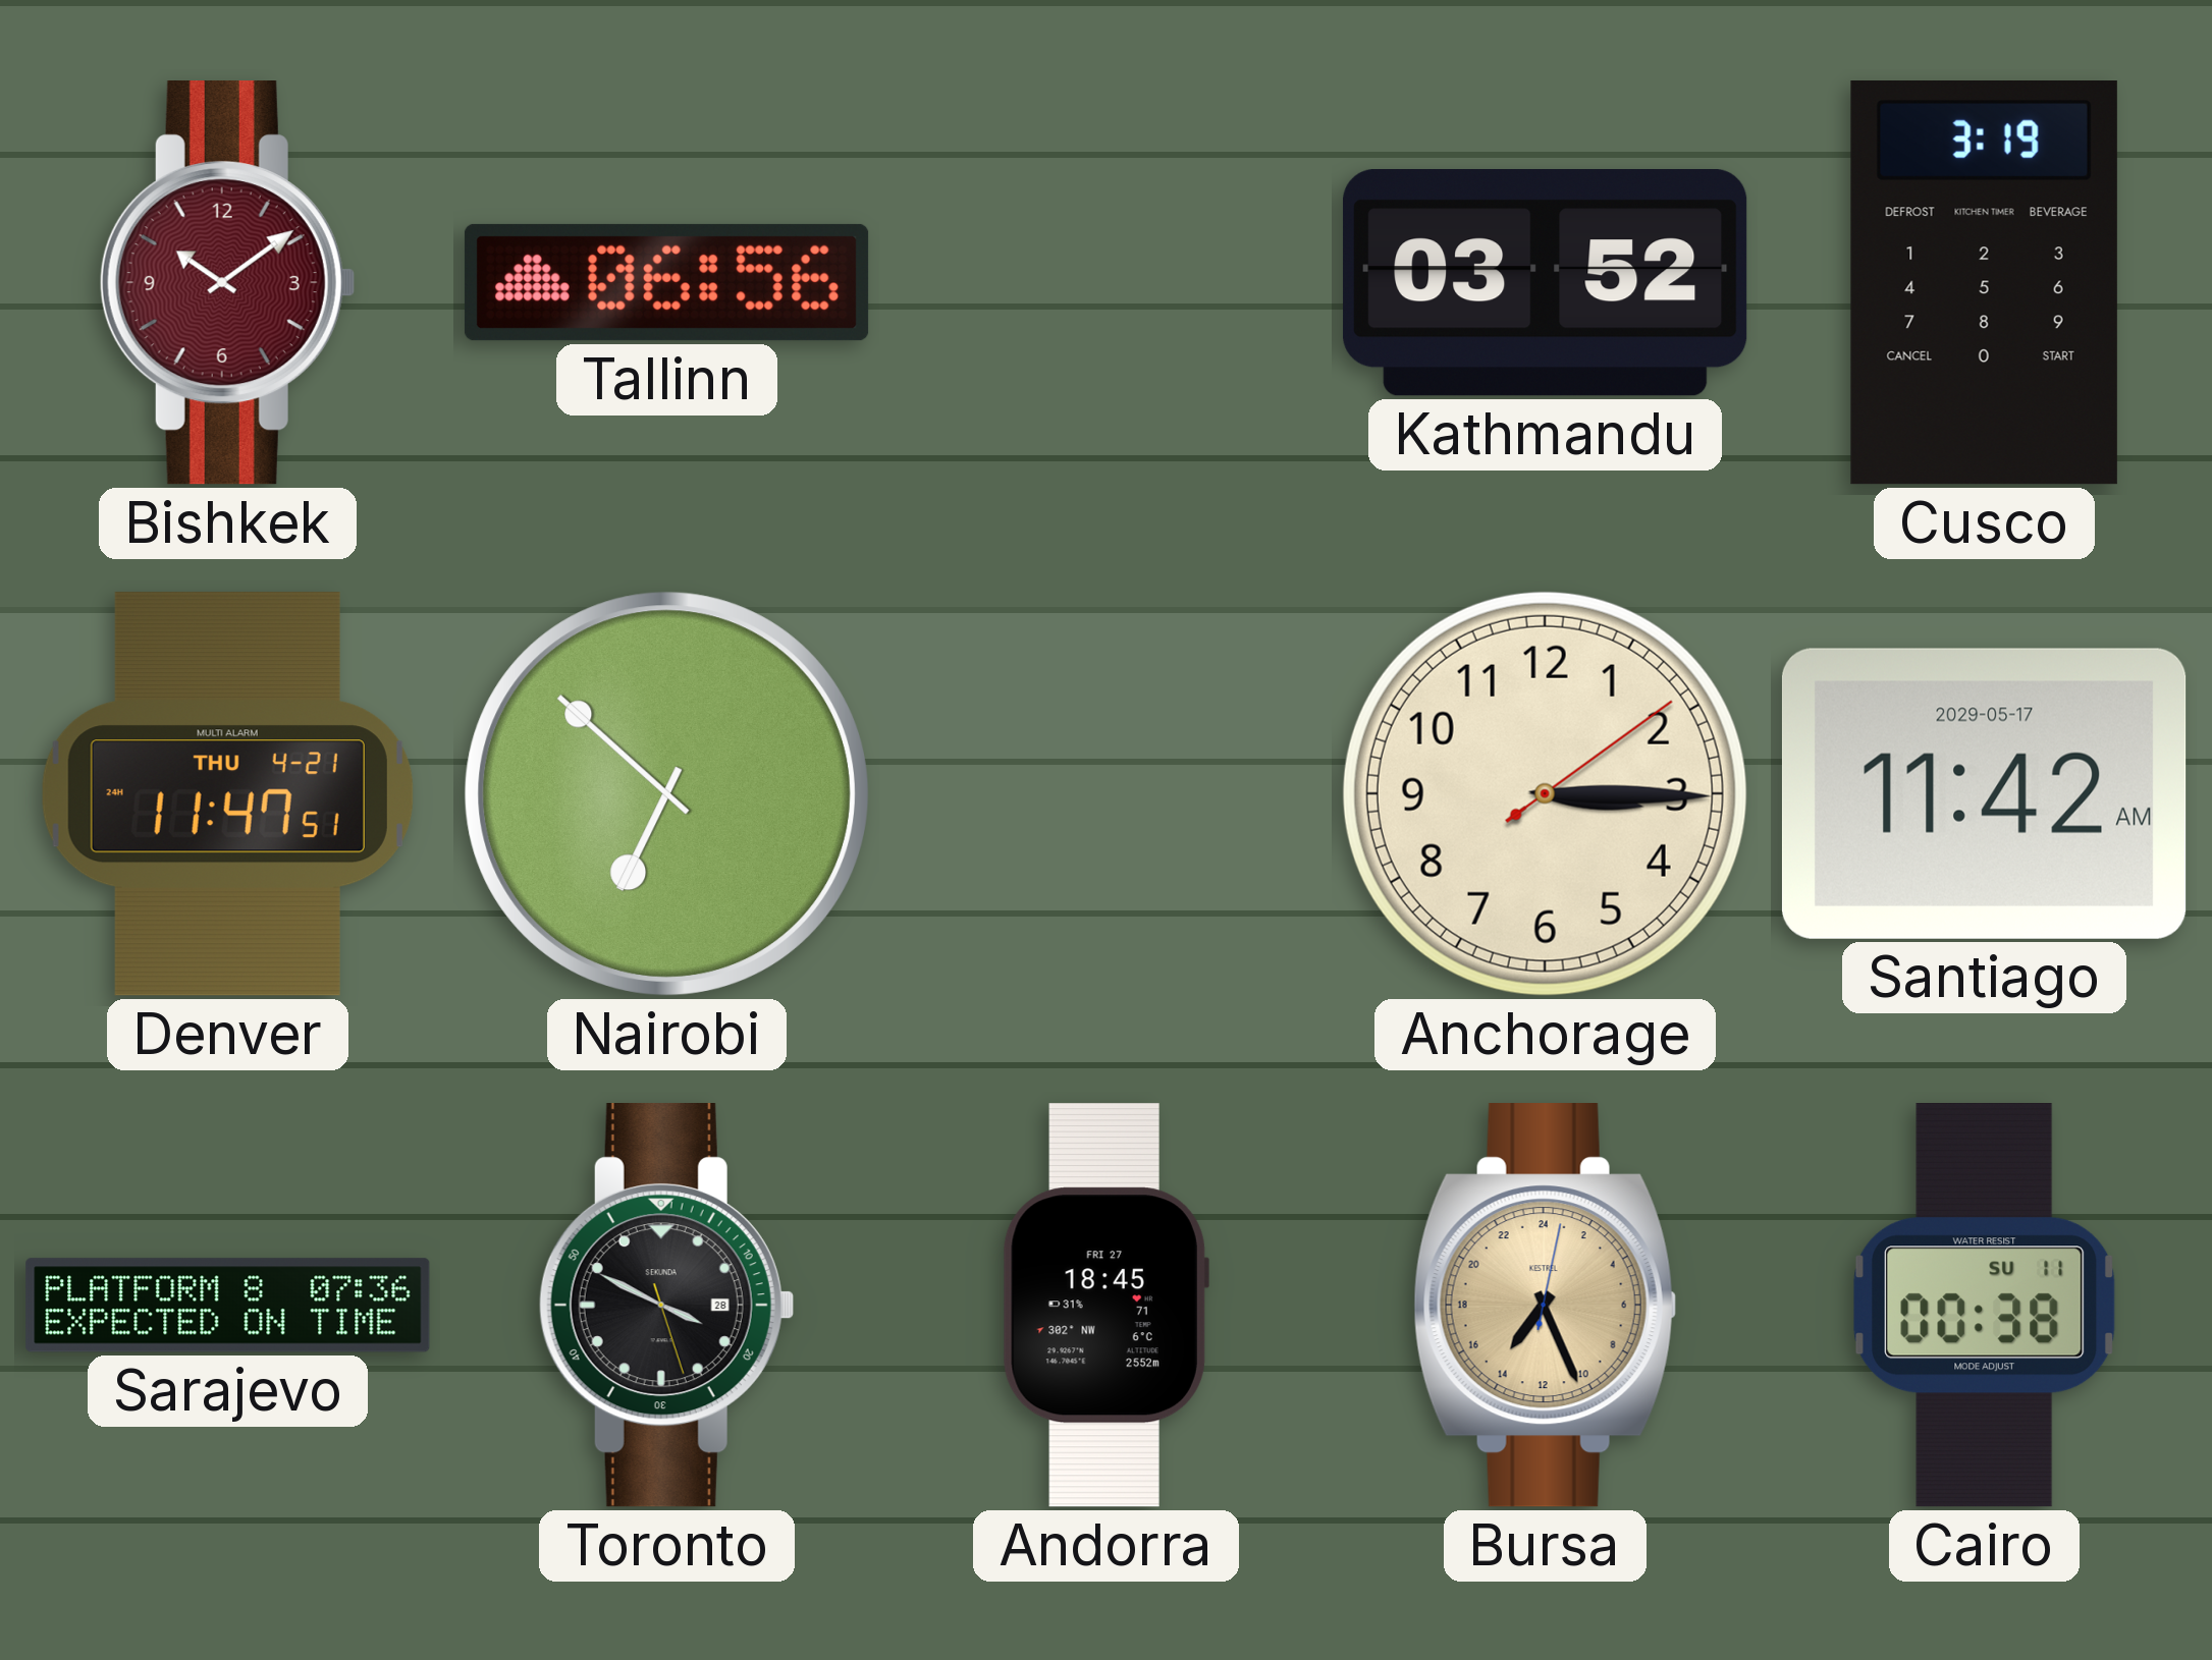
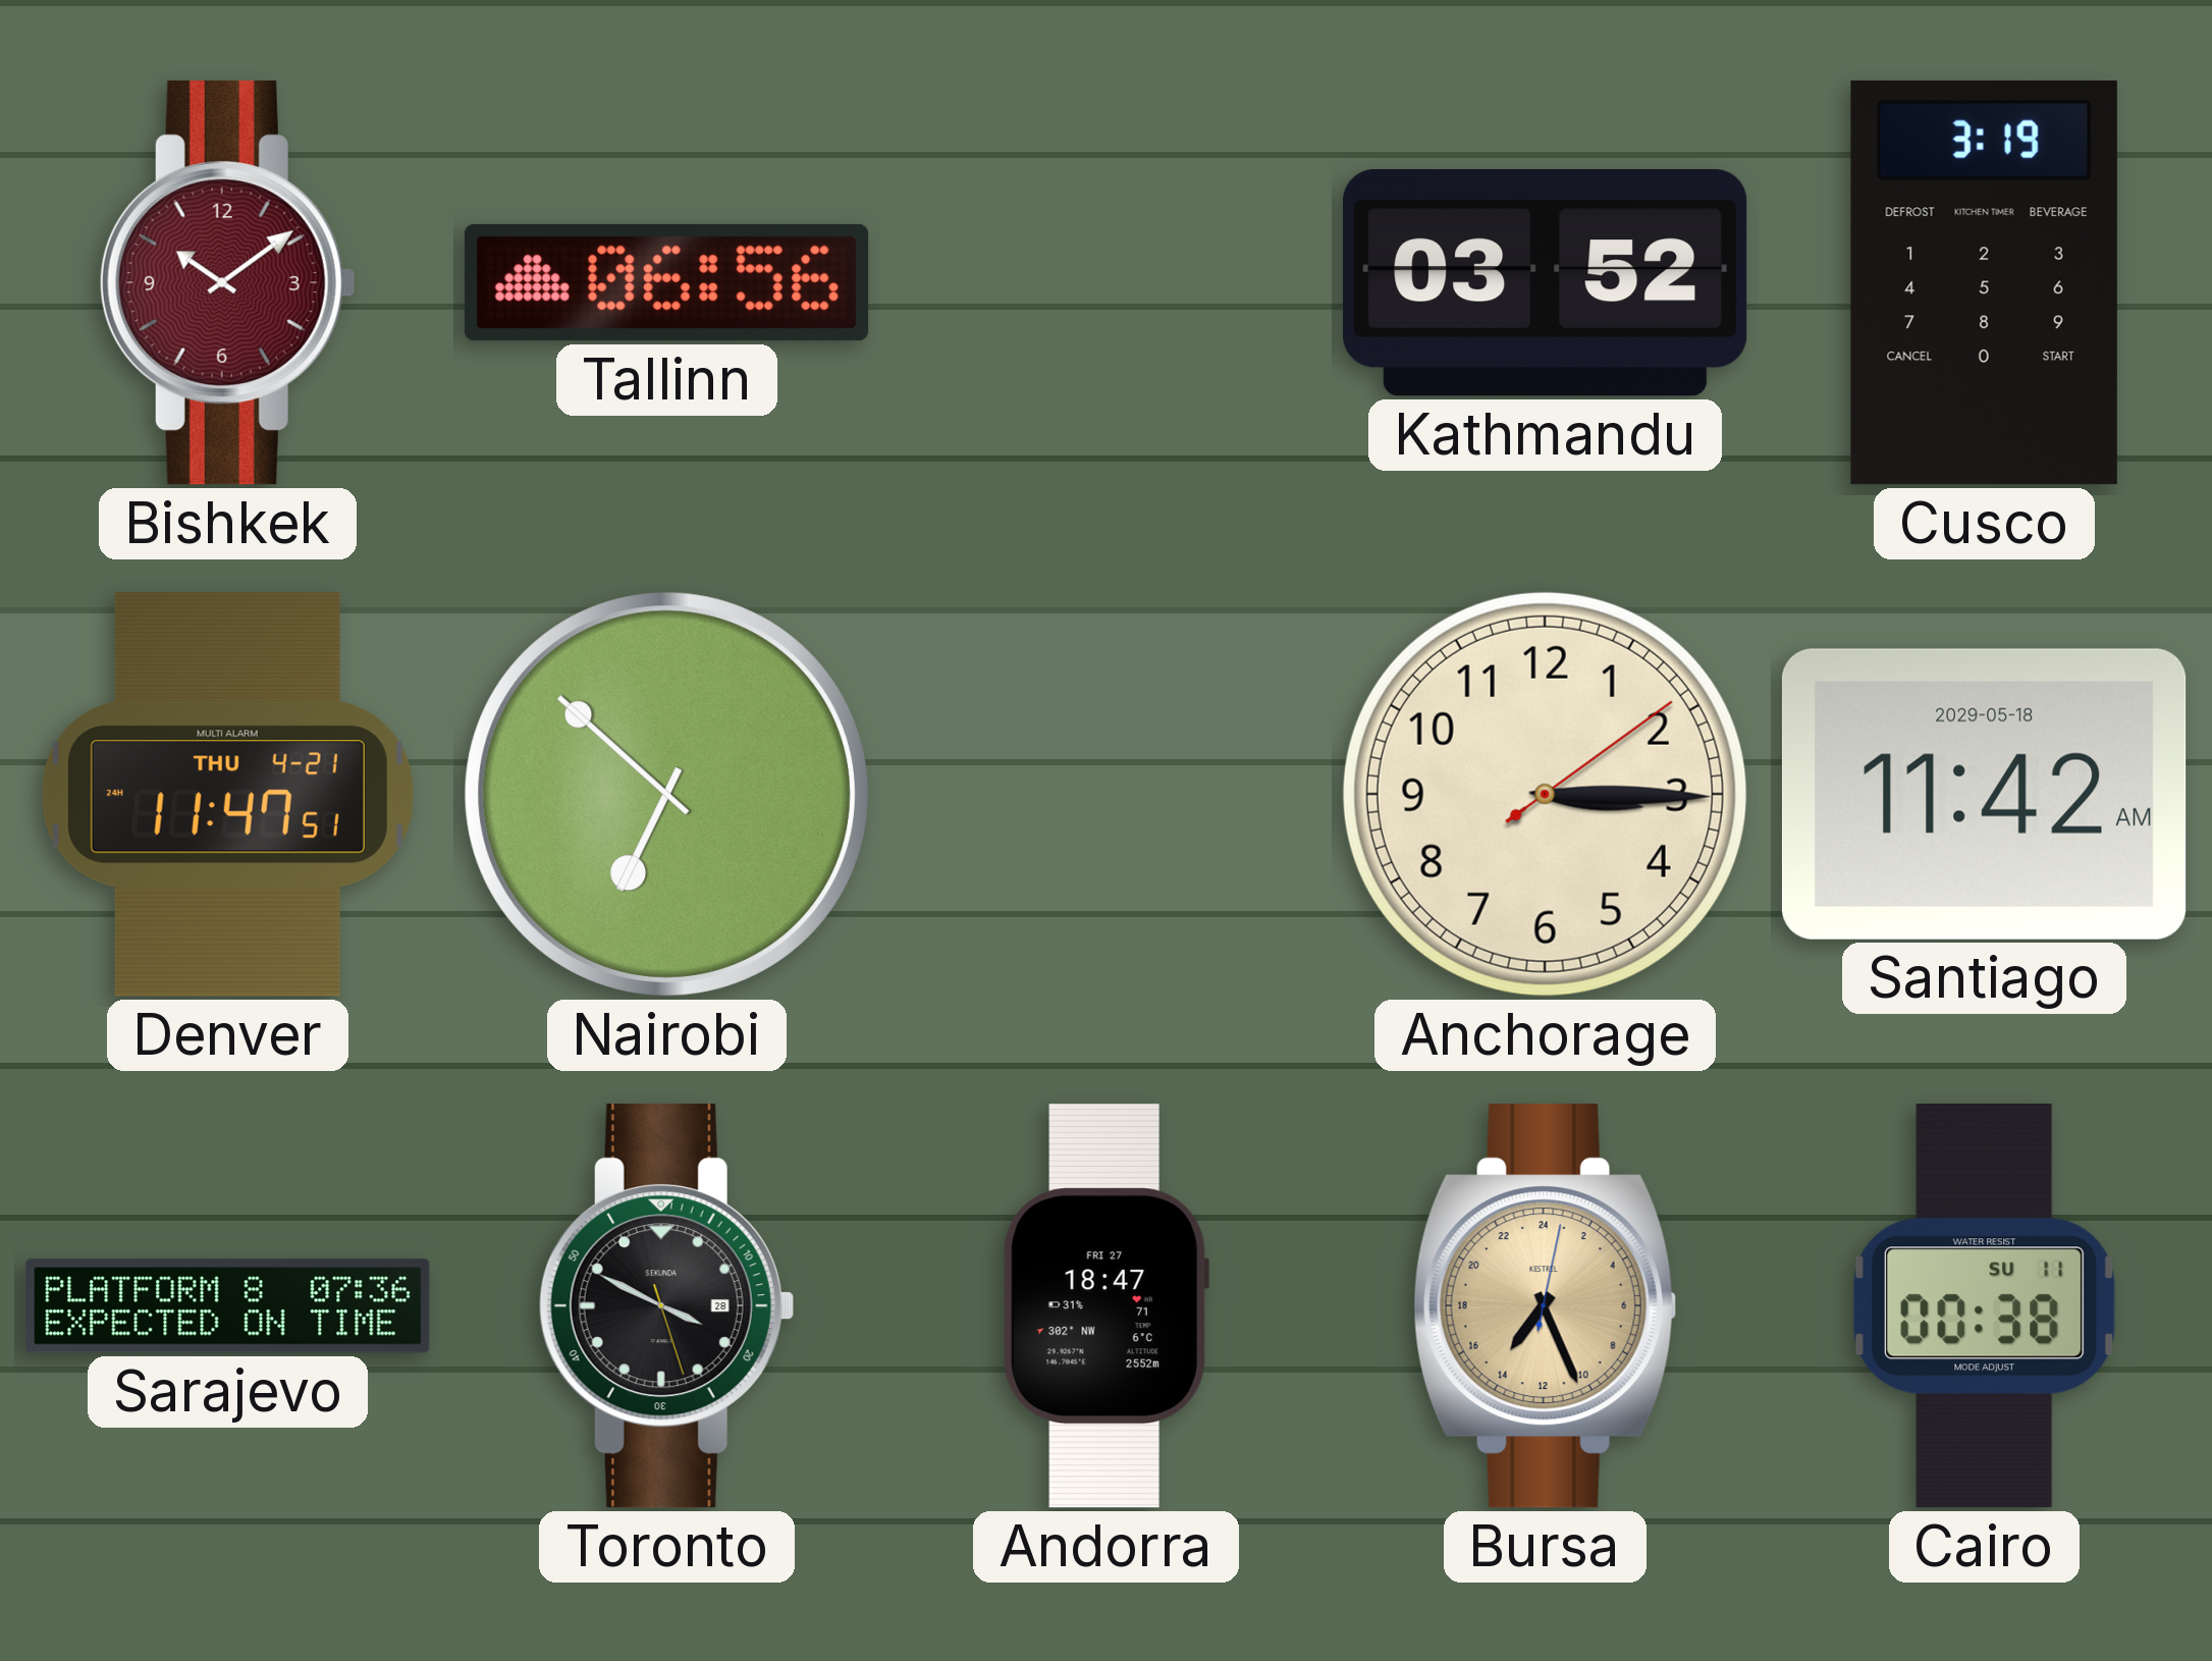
Santiago date: 2029-05-17 -> 2029-05-18 (1984, 794)
Andorra: 18:45 -> 18:47 (1105, 1306)
